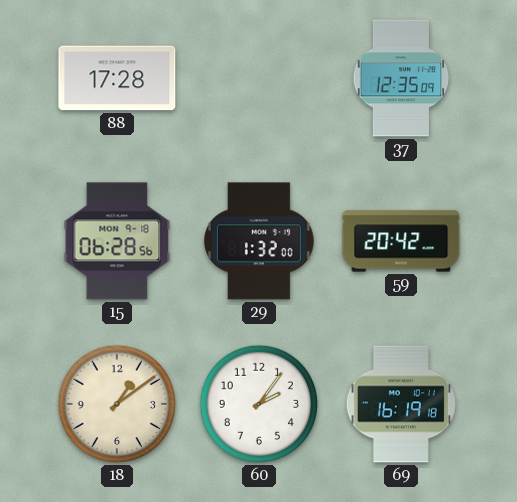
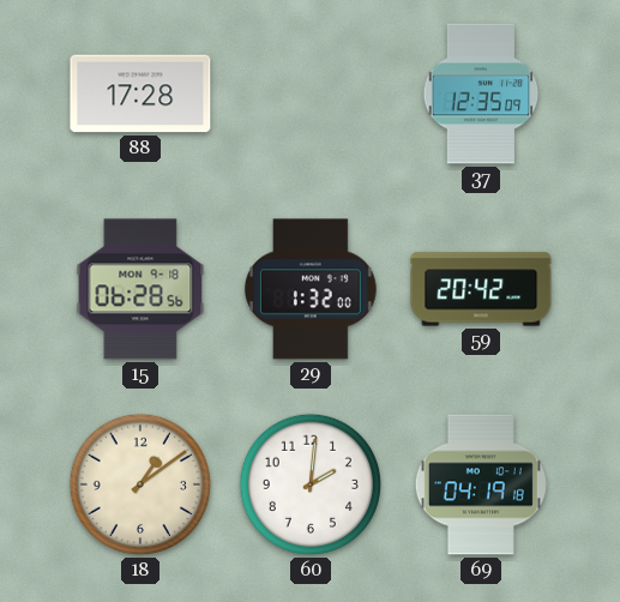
60: 2:06 -> 2:01 (311, 484)
69: 16:19 -> 04:19 (481, 484)
